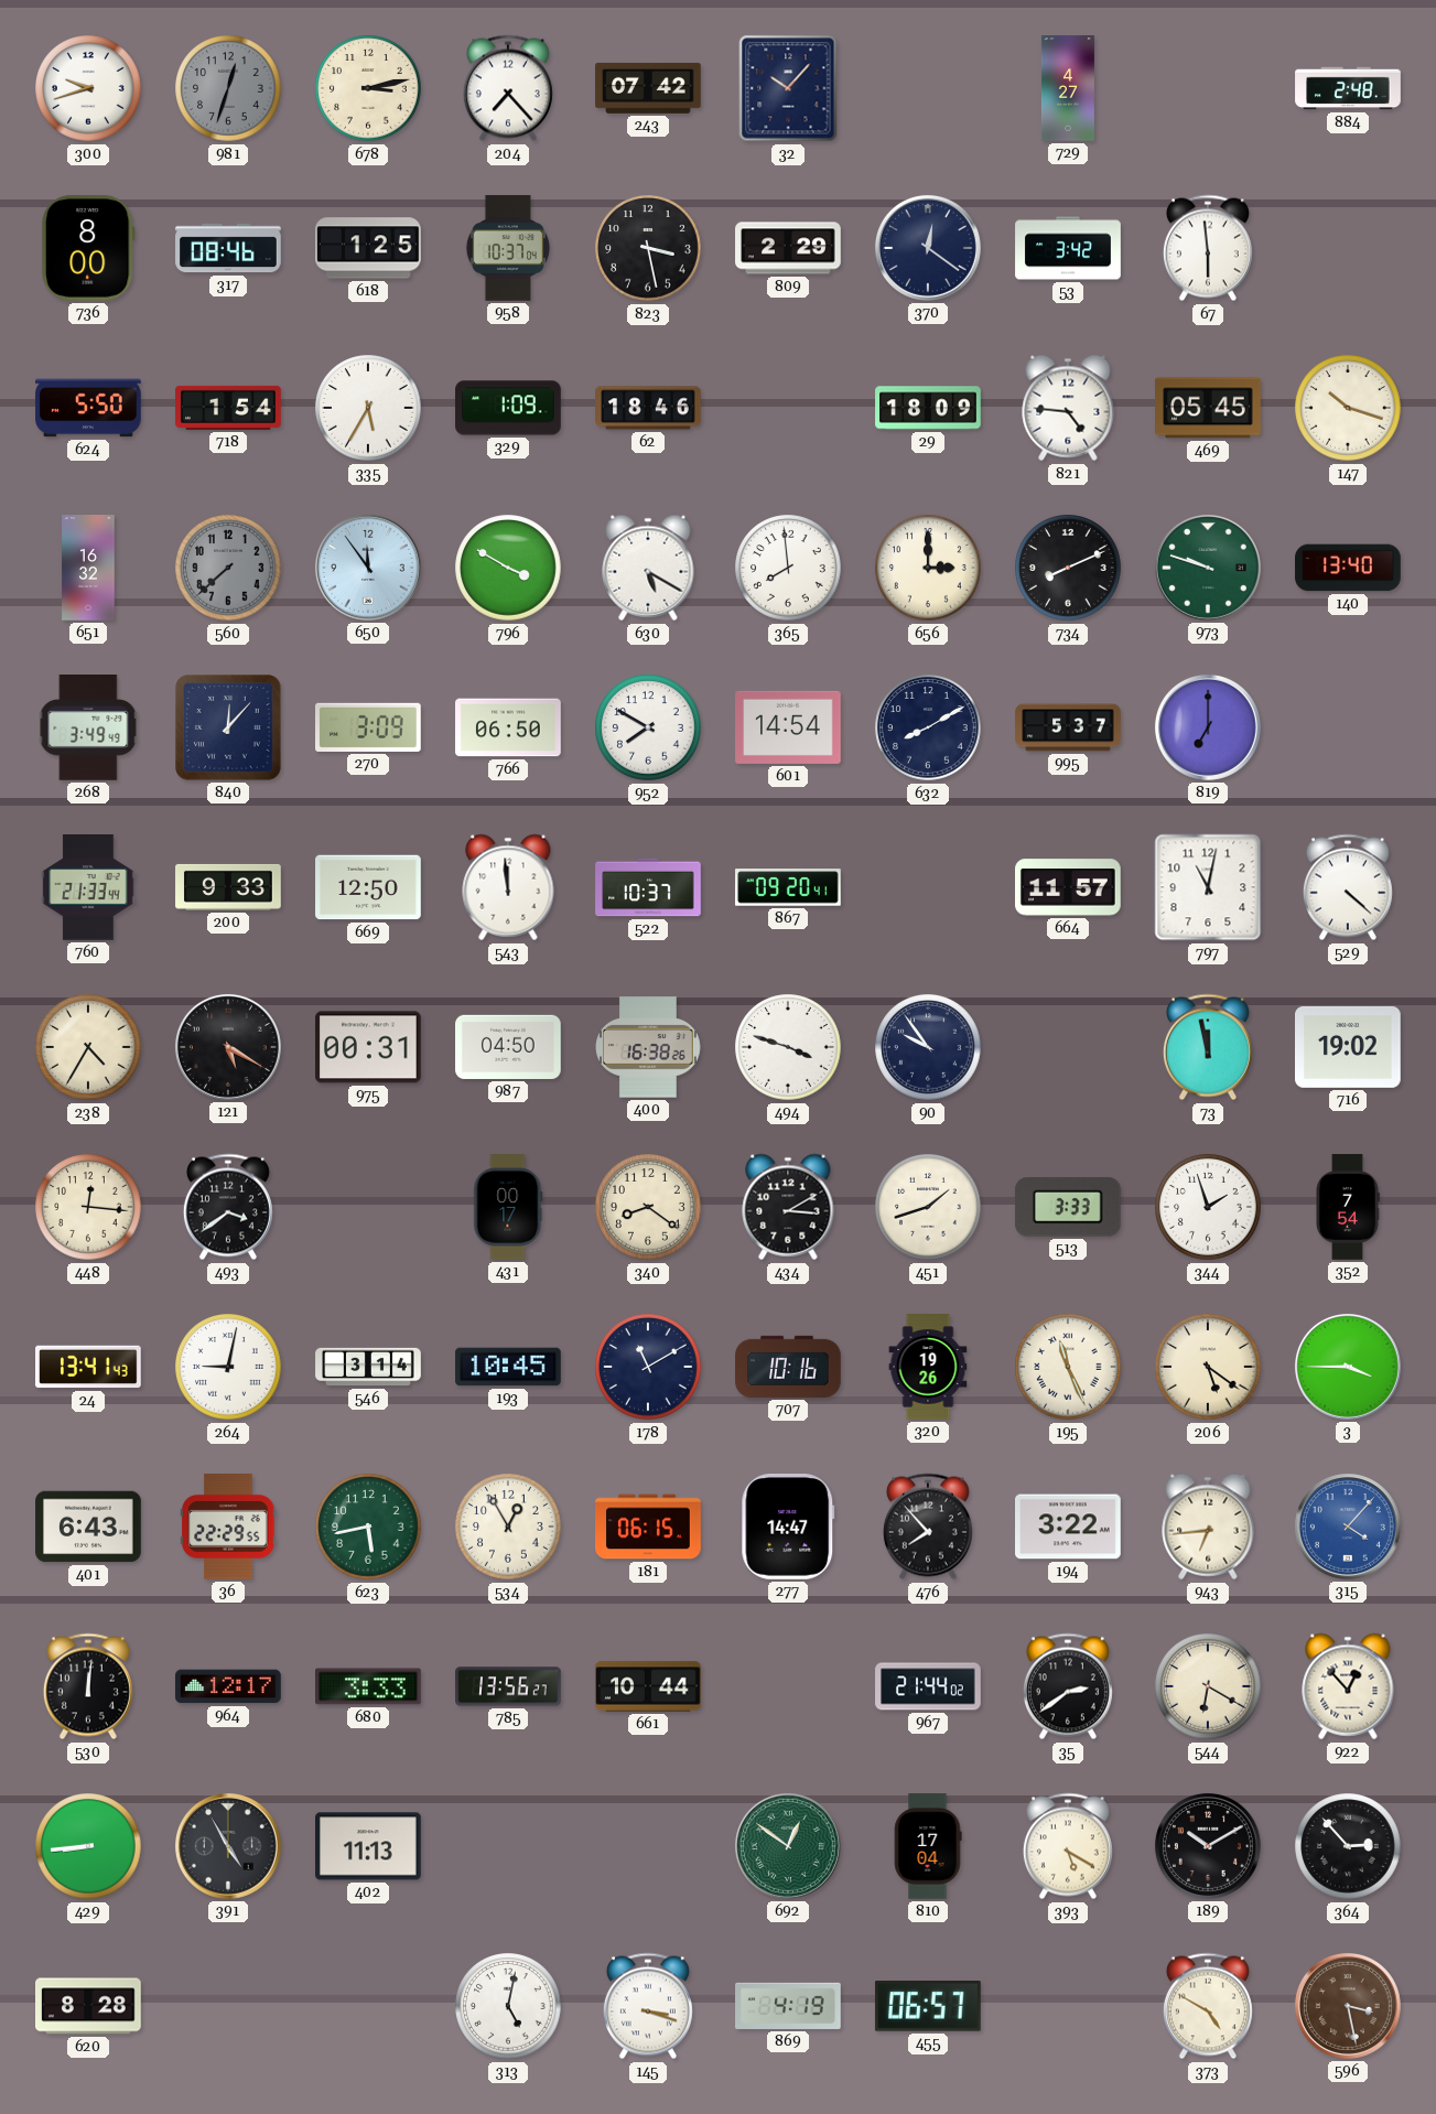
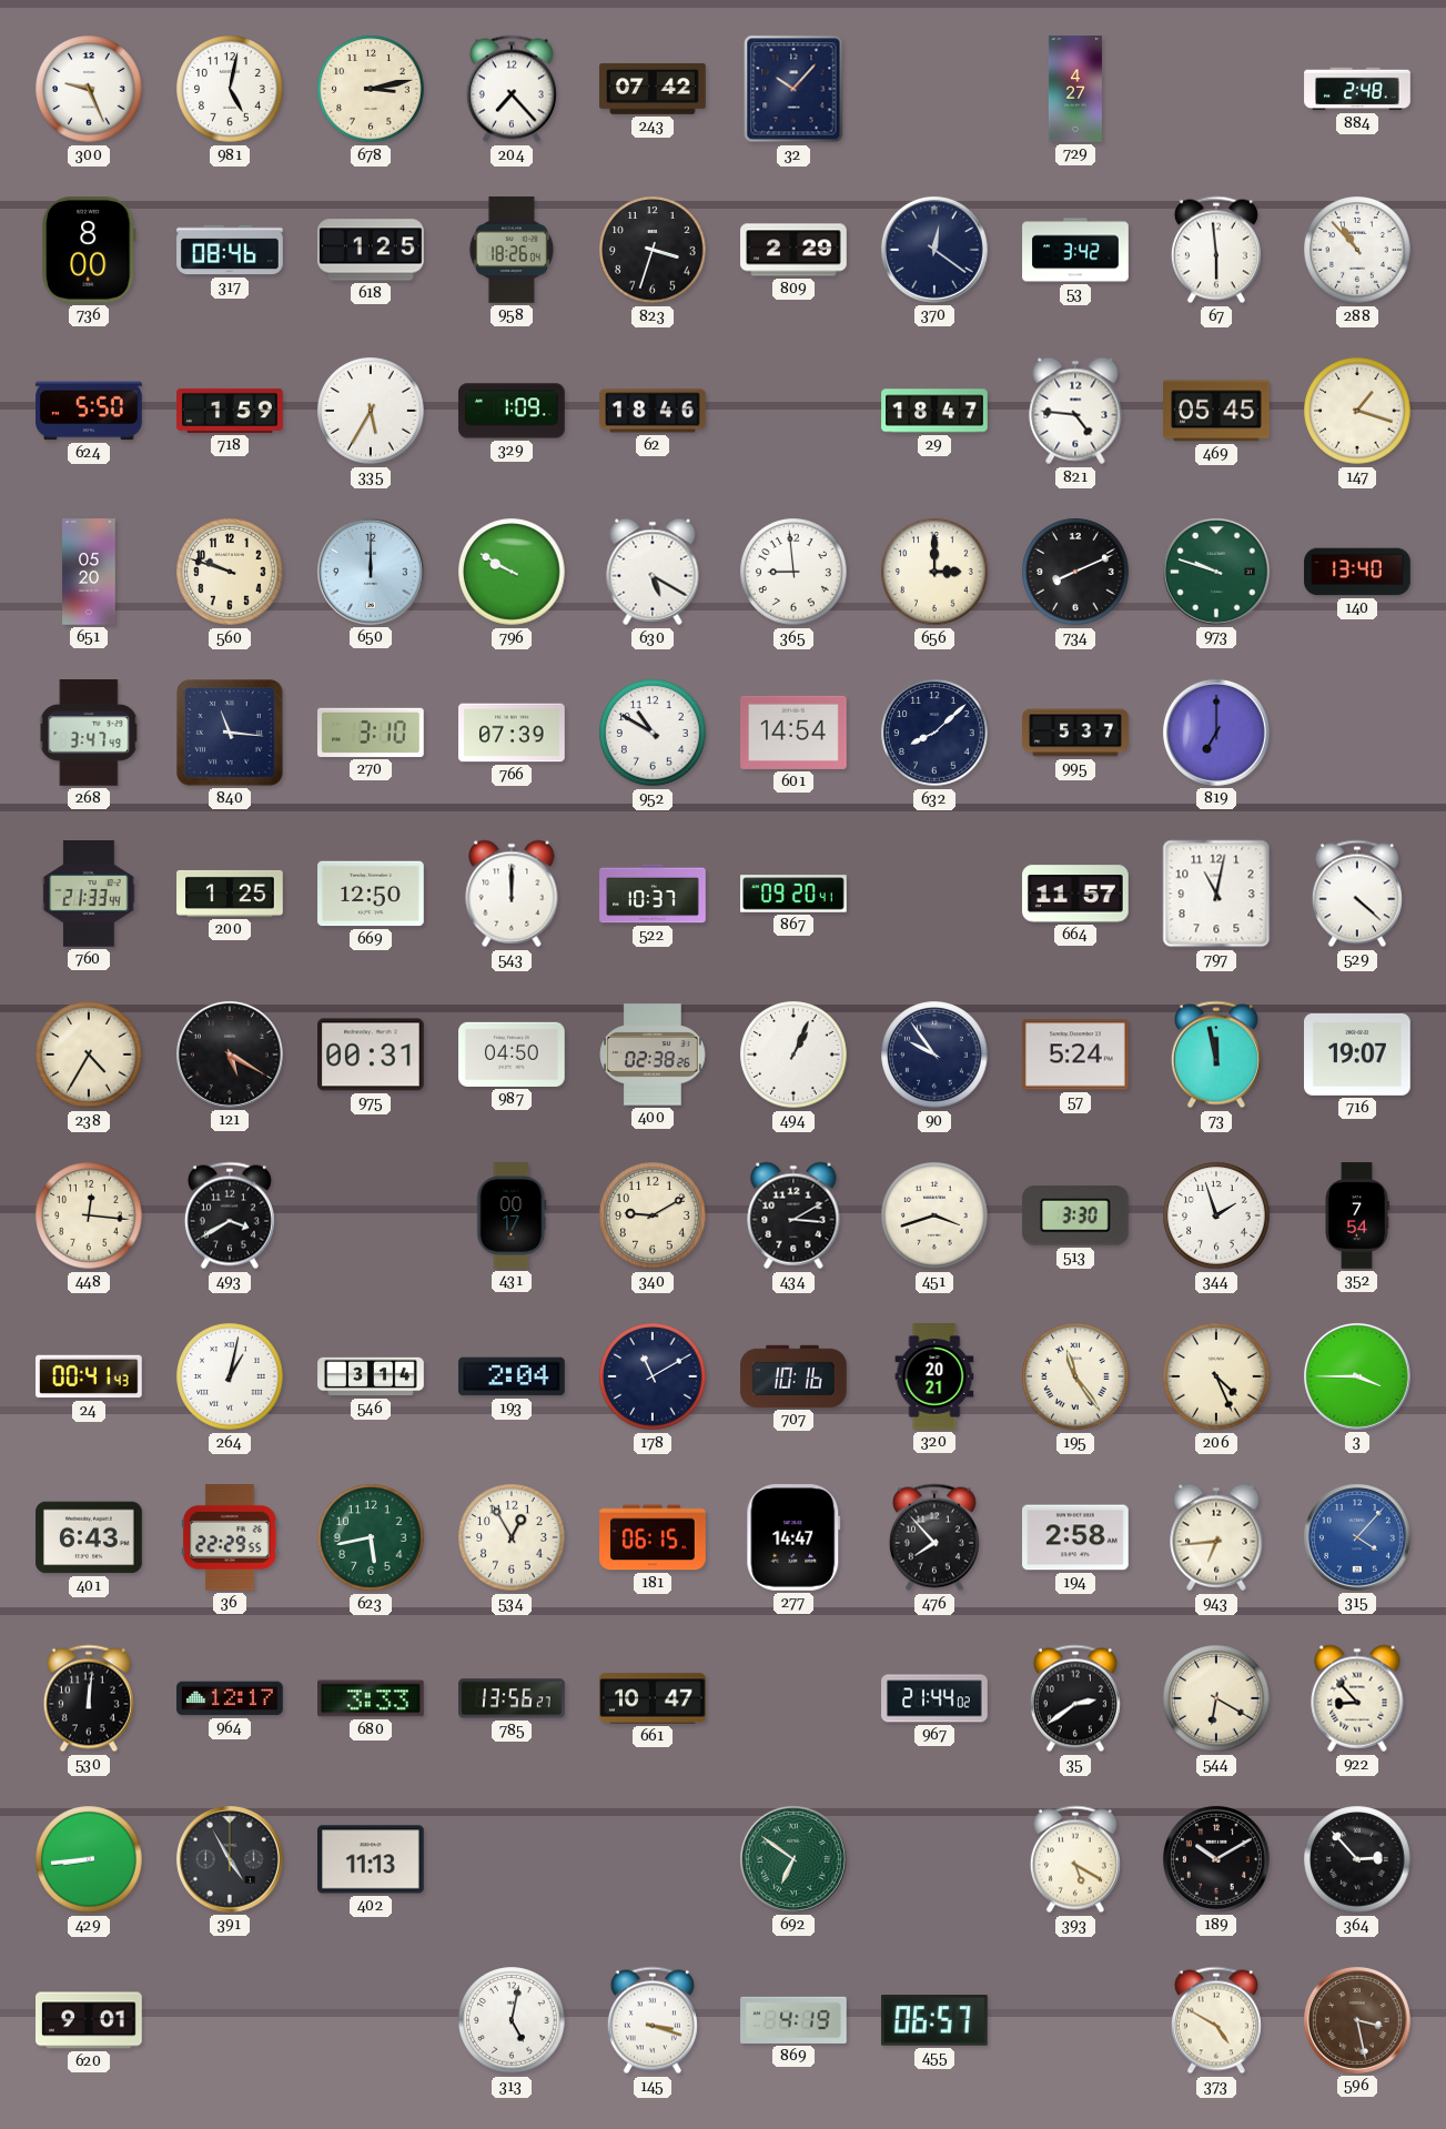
300: 9:42 -> 9:26 (89, 89)
981: 12:33 -> 5:02 (230, 89)
981 dial: grey -> white (230, 89)
958: 10:37 -> 18:26 (512, 250)
823: 3:28 -> 3:33 (653, 250)
288: none -> 10:53 (1357, 250)
718: 1:54 -> 1:59 (230, 411)
29: 18:09 -> 18:47 (934, 411)
147: 10:18 -> 1:18 (1357, 411)
651: 16:32 -> 05:20 (89, 572)
560: 7:38 -> 9:48 (230, 572)
560 dial: grey -> cream (230, 572)
650: 11:54 -> 12:00 (371, 572)
796: 3:50 -> 9:50 (512, 572)
365: 7:59 -> 8:59 (793, 572)
268: 3:49 -> 3:47 (89, 734)
840: 12:07 -> 11:16 (231, 734)
270: 3:09 -> 3:10 (372, 733)
766: 06:50 -> 07:39 (512, 733)
952: 7:50 -> 10:50 (653, 733)
632: 8:10 -> 8:08 (934, 733)
200: 9:33 -> 1:25 (230, 894)
543: 11:59 -> 12:00 (512, 894)
400: 16:38 -> 02:38 (653, 1055)
494: 3:48 -> 1:04 (793, 1055)
57: none -> 5:24 (1075, 1055)
716: 19:02 -> 19:07 (1358, 1055)
493: 3:39 -> 3:40 (230, 1215)
340: 8:21 -> 9:10 (653, 1215)
451: 1:42 -> 3:42 (934, 1215)
513: 3:33 -> 3:30 (1075, 1215)
24: 13:41 -> 00:41 (89, 1376)
264: 9:02 -> 1:02 (230, 1376)
193: 10:45 -> 2:04 (512, 1376)
320: 19:26 -> 20:21 (934, 1376)
195: 11:26 -> 11:24 (1075, 1376)
206: 5:21 -> 4:26 (1216, 1376)
194: 3:22 -> 2:58 (1076, 1537)
661: 10:44 -> 10:47 (653, 1698)
922: 12:53 -> 8:53 (1357, 1698)
692: 12:51 -> 6:51 (793, 1859)
810: 17:04 -> none (928, 1846)
620: 8:28 -> 9:01 (89, 2020)
